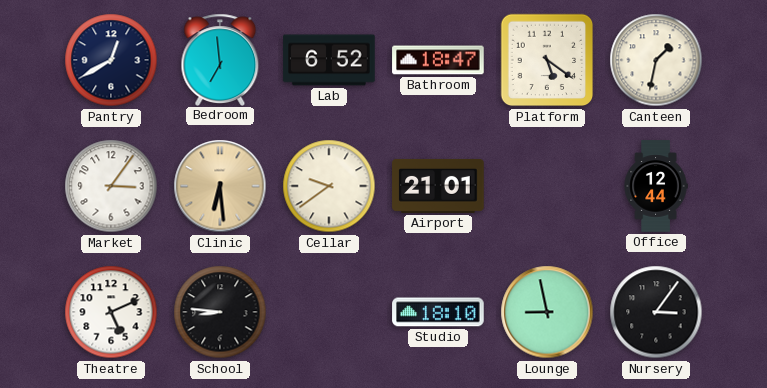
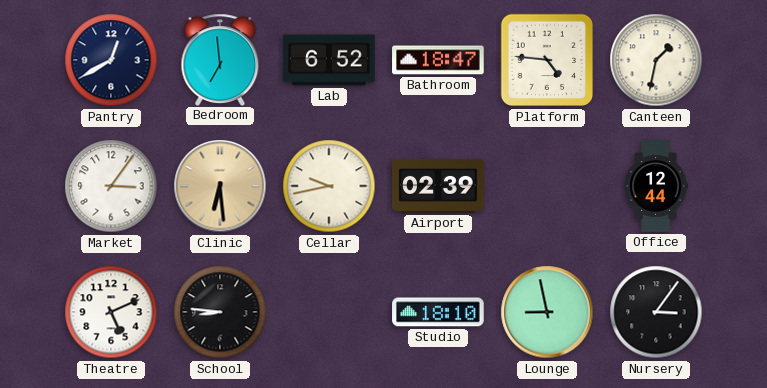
Platform: 5:21 -> 4:46 (547, 60)
Cellar: 9:39 -> 9:43 (329, 186)
Airport: 21:01 -> 02:39 (438, 186)
